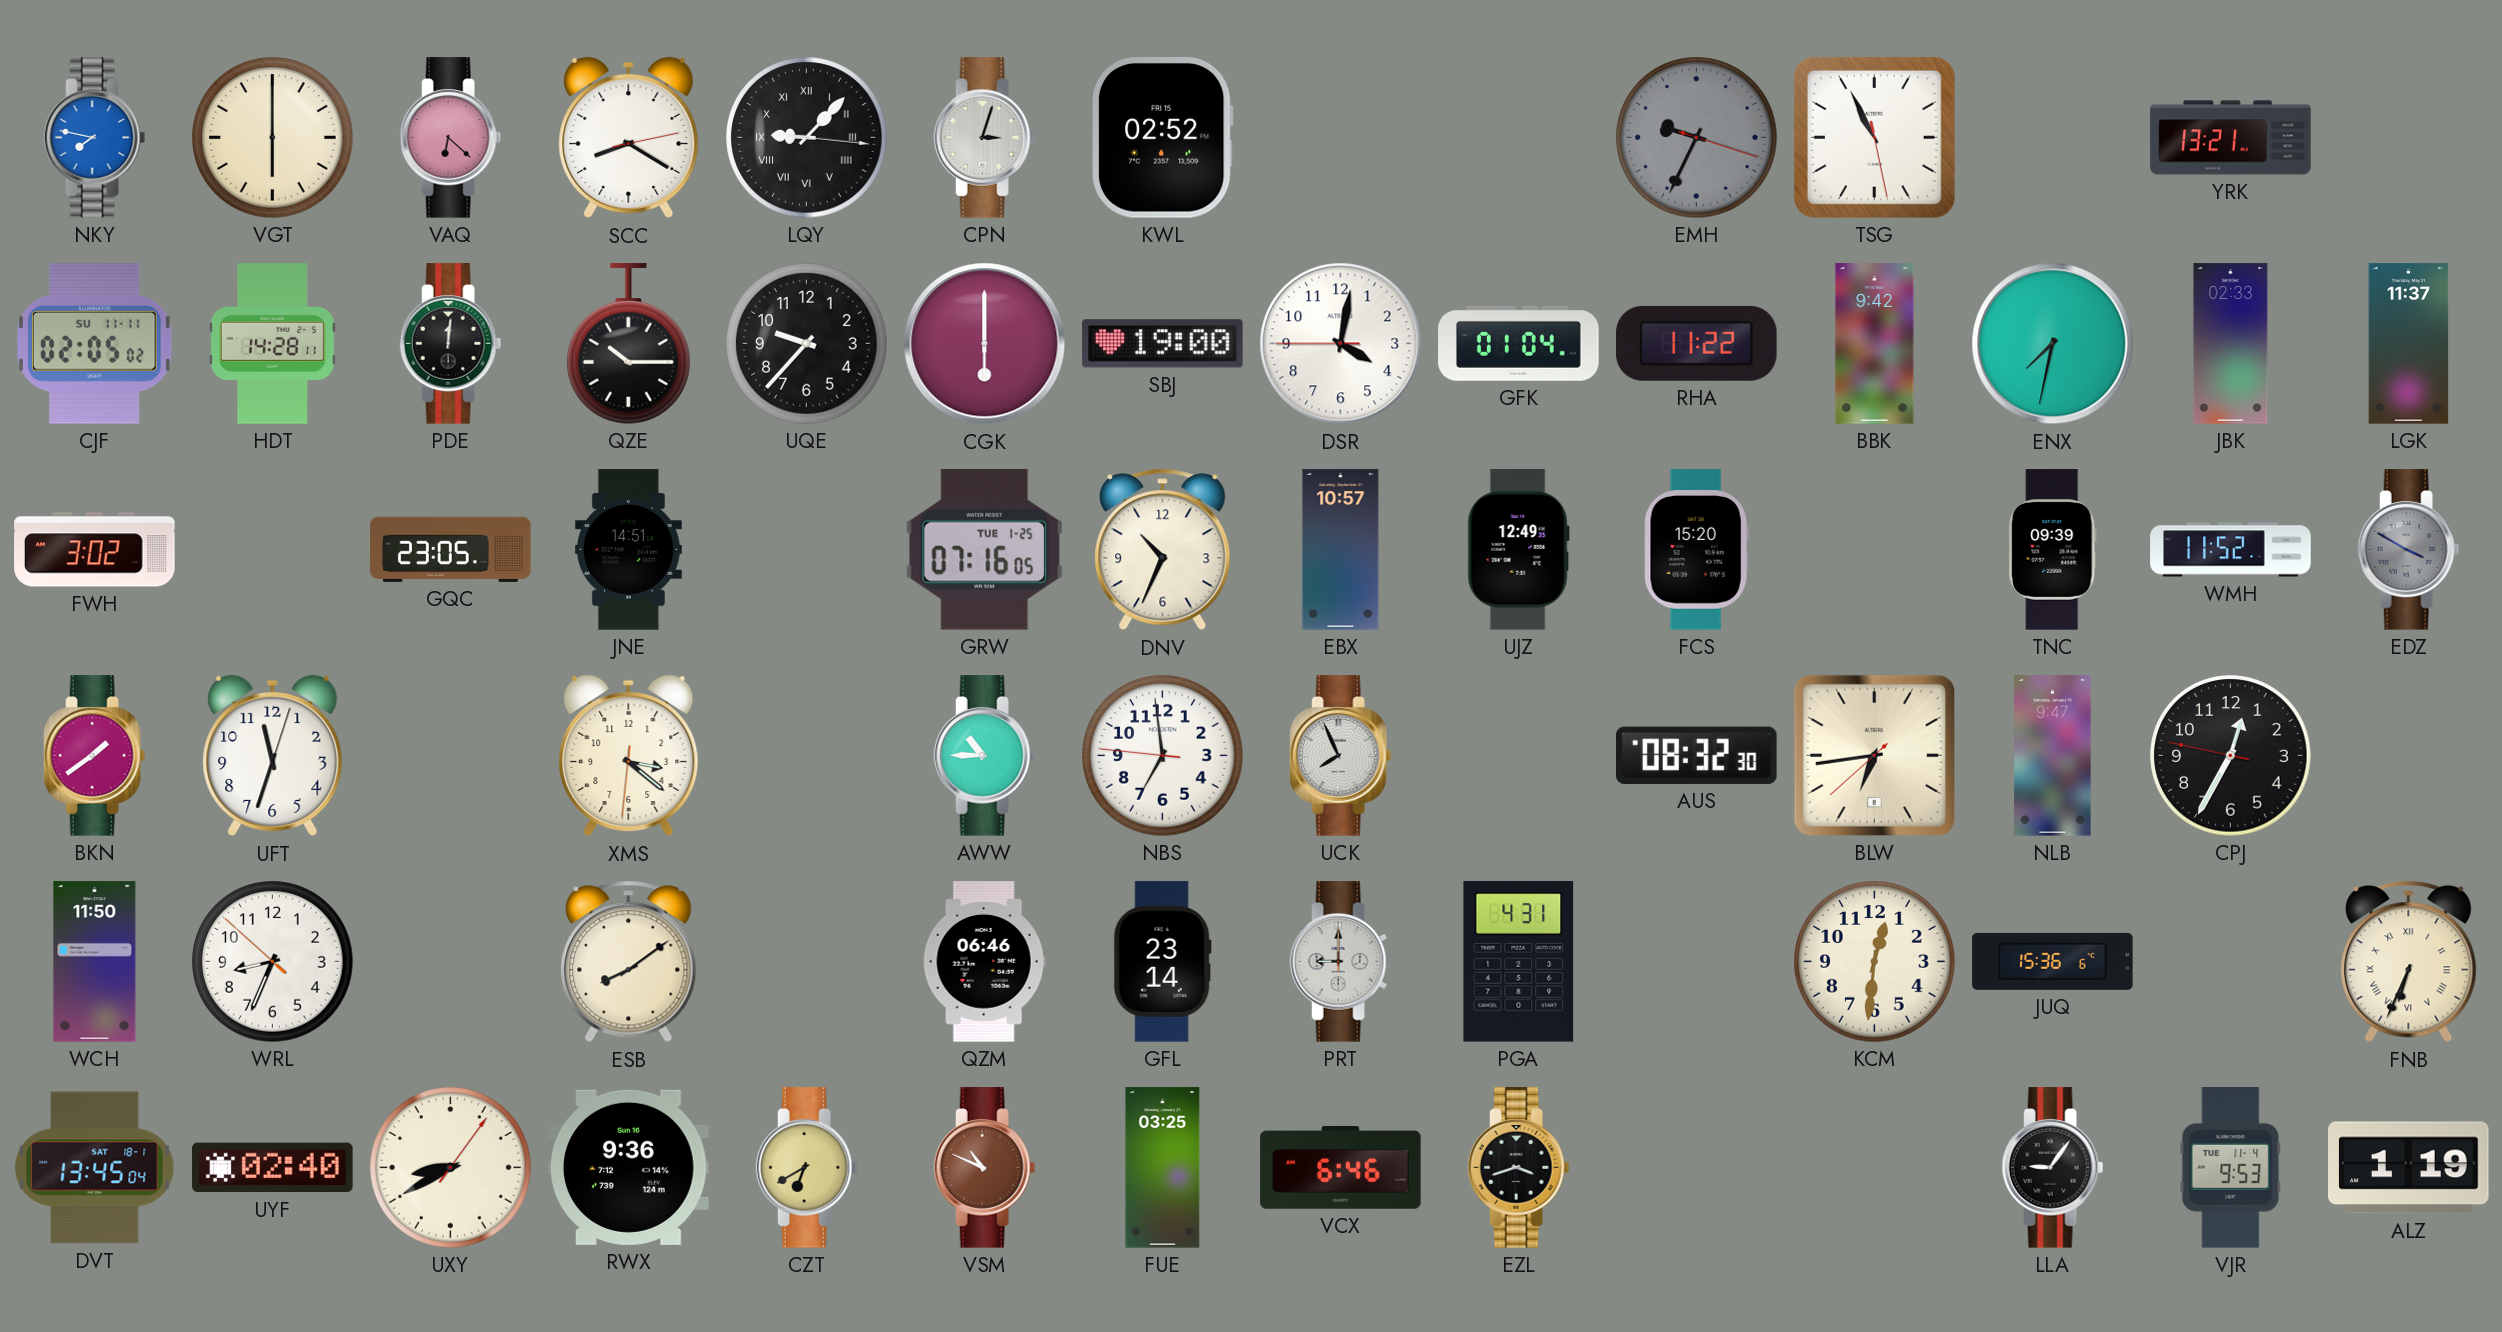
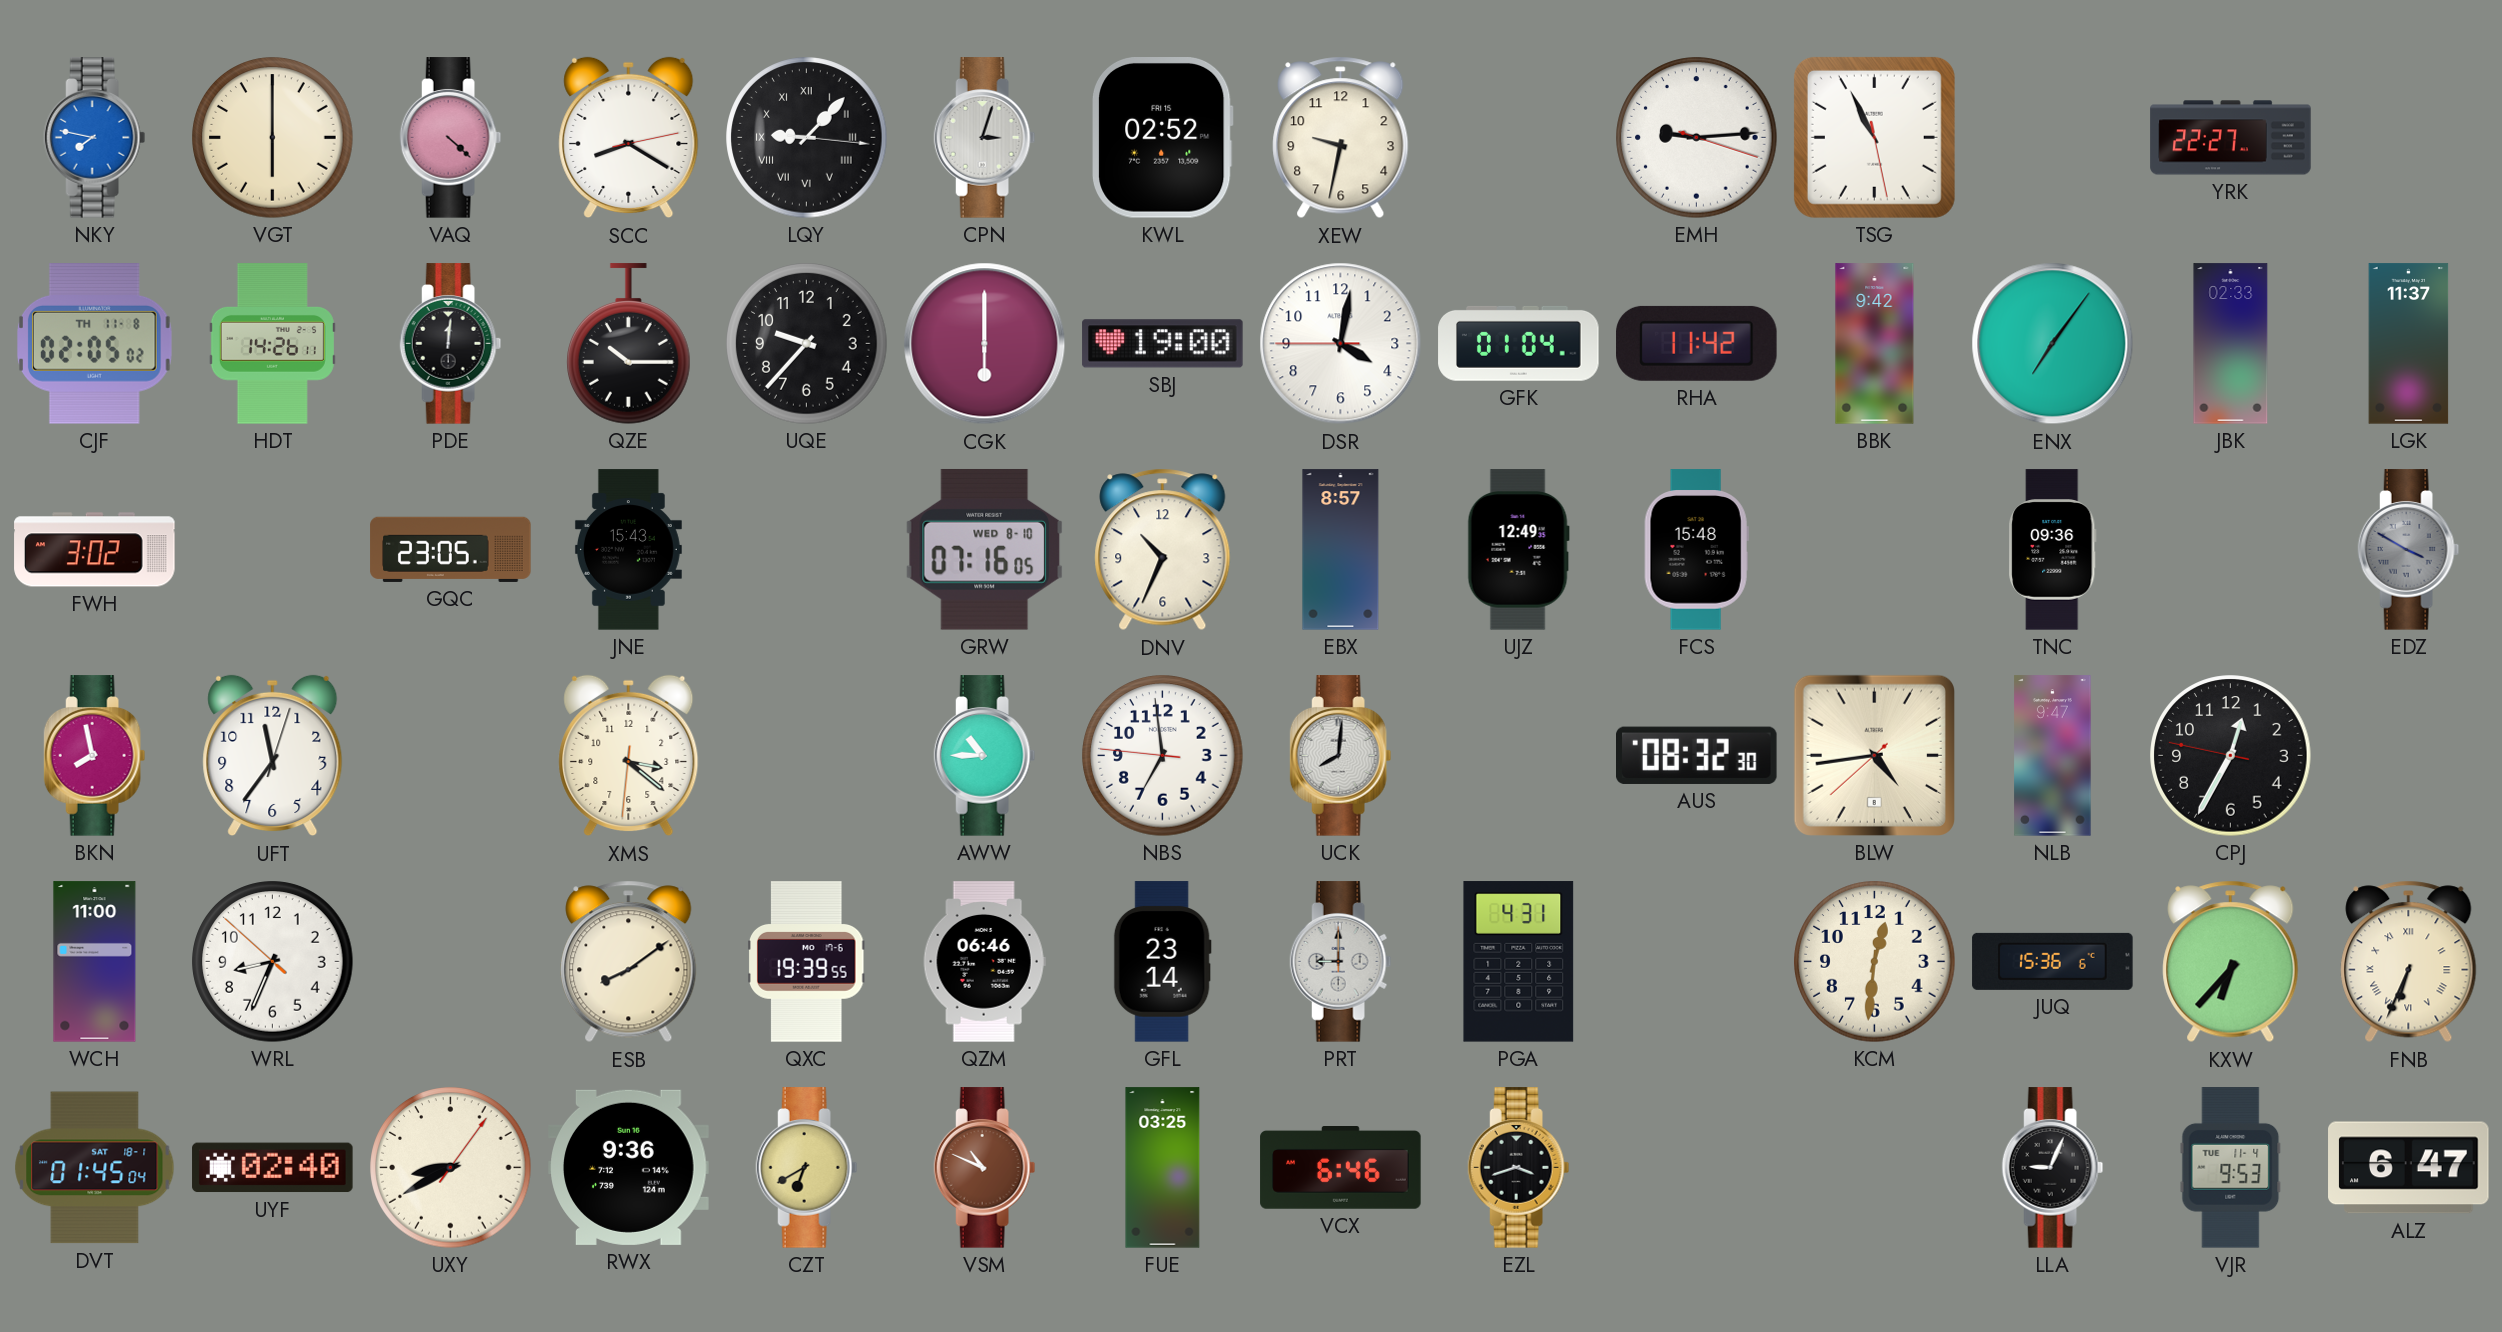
VAQ: 6:22 -> 4:22 (451, 138)
XEW: none -> 9:32 (1341, 138)
EMH: 9:34 -> 9:14 (1697, 138)
EMH dial: grey -> white (1697, 138)
YRK: 13:21 -> 22:27 (2231, 138)
CJF date: SU 11-11 -> TH 11-8 (95, 344)
HDT: 14:28 -> 14:26 (272, 344)
RHA: 11:22 -> 11:42 (1697, 343)
ENX: 7:32 -> 7:06 (2053, 344)
JNE: 14:51 -> 15:43 (628, 550)
GRW date: TUE 1-25 -> WED 8-10 (985, 549)
EBX: 10:57 -> 8:57 (1341, 550)
FCS: 15:20 -> 15:48 (1696, 550)
TNC: 09:39 -> 09:36 (2053, 550)
WMH: 11:52 -> none (2231, 550)
BKN: 1:39 -> 7:58 (95, 756)
UFT: 11:33 -> 11:36 (273, 756)
UCK: 7:56 -> 8:01 (1341, 756)
BLW: 6:43 -> 4:43 (1874, 755)
WCH: 11:50 -> 11:00 (95, 962)
QXC: none -> 19:39 (807, 962)
KXW: none -> 6:37 (2231, 962)
DVT: 13:45 -> 01:45 (95, 1168)
LLA: 9:06 -> 9:04 (2053, 1168)
ALZ: 1:19 -> 6:47 (2409, 1168)
